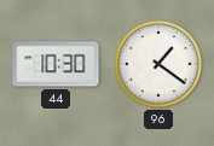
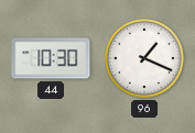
96: 1:21 -> 1:19 (145, 59)
